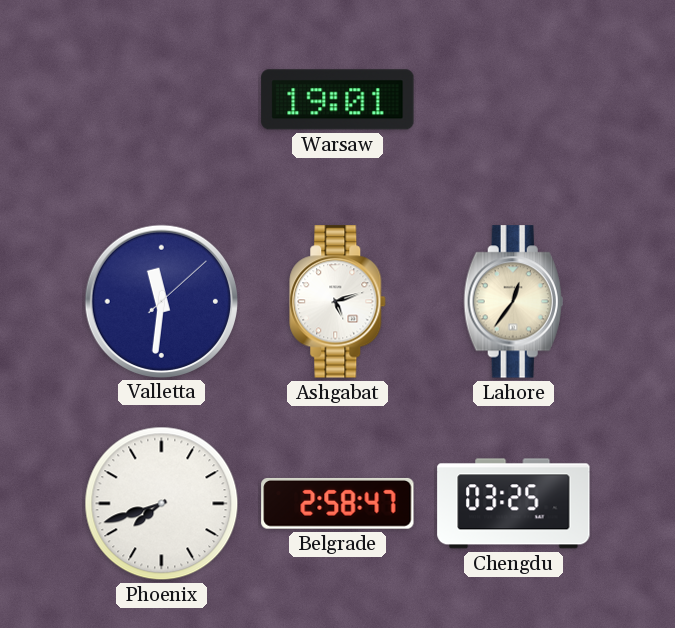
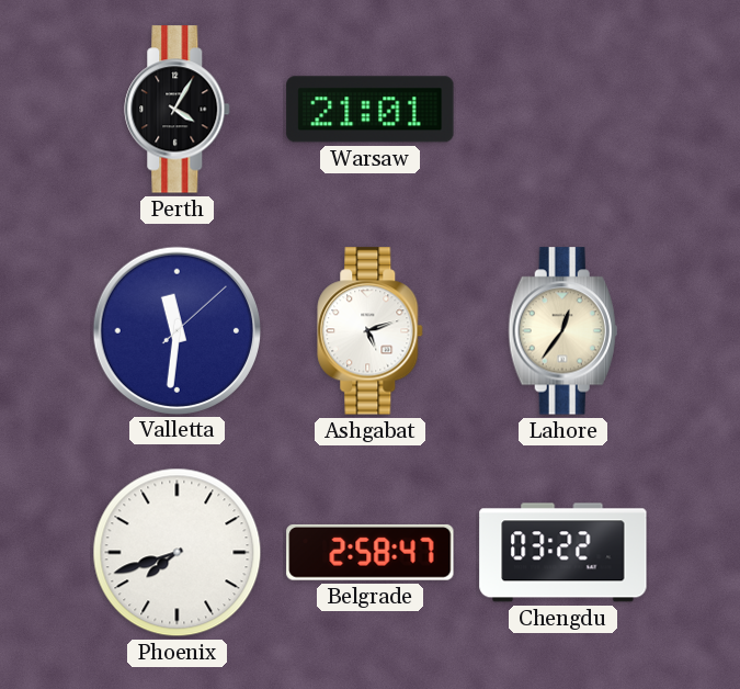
Perth: none -> 4:05 (178, 110)
Warsaw: 19:01 -> 21:01 (371, 110)
Chengdu: 03:25 -> 03:22 (563, 553)
